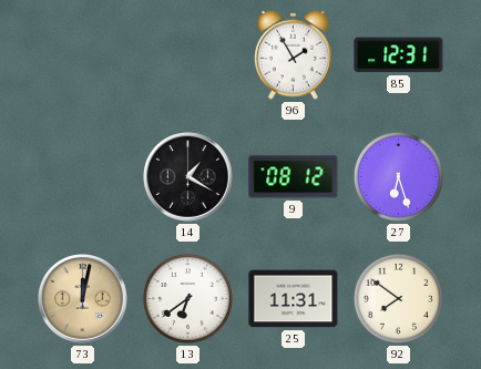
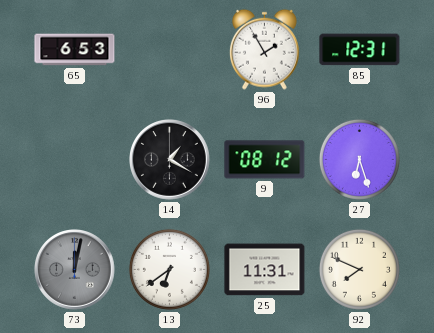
65: none -> 6:53 (75, 50)
73 dial: champagne -> grey (75, 270)
92: 7:51 -> 7:49 (359, 269)
